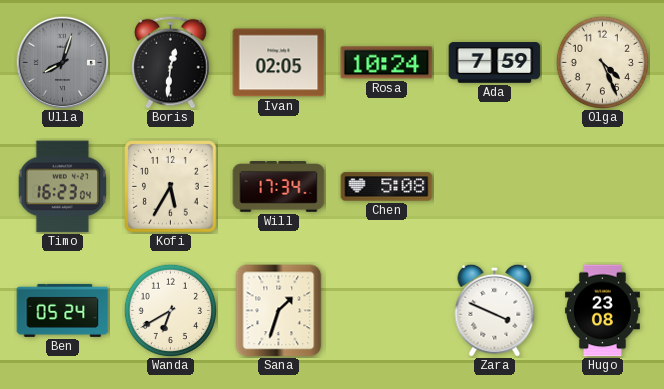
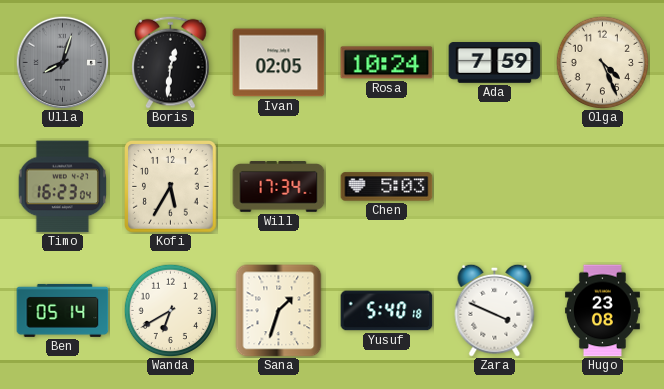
Chen: 5:08 -> 5:03 (387, 187)
Ben: 05:24 -> 05:14 (63, 310)
Yusuf: none -> 5:40 (387, 311)
